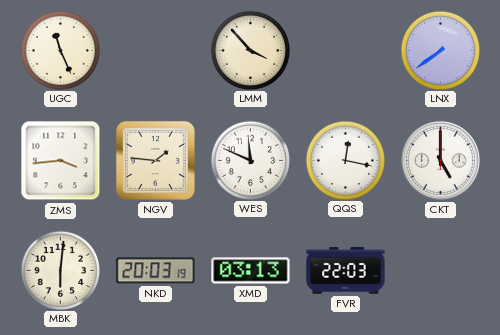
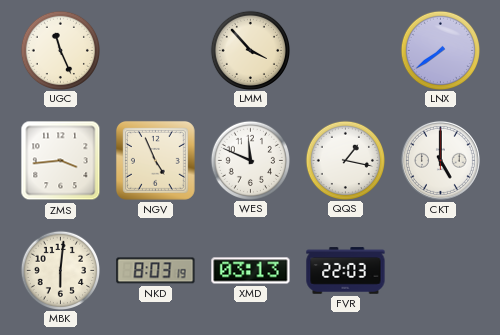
NGV: 1:46 -> 4:56 (155, 160)
QQS: 12:17 -> 1:17 (345, 160)
NKD: 20:03 -> 8:03 (156, 271)
